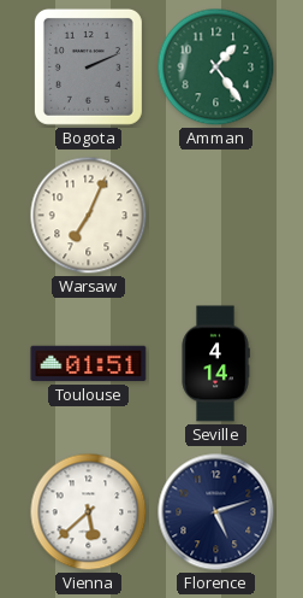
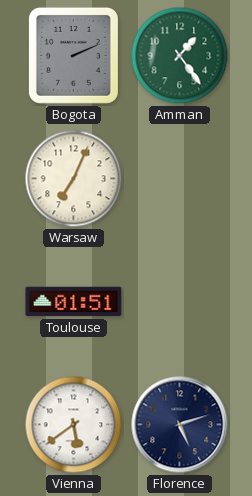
Seville: 4:14 -> none (215, 364)
Vienna: 5:38 -> 5:39 (74, 425)
